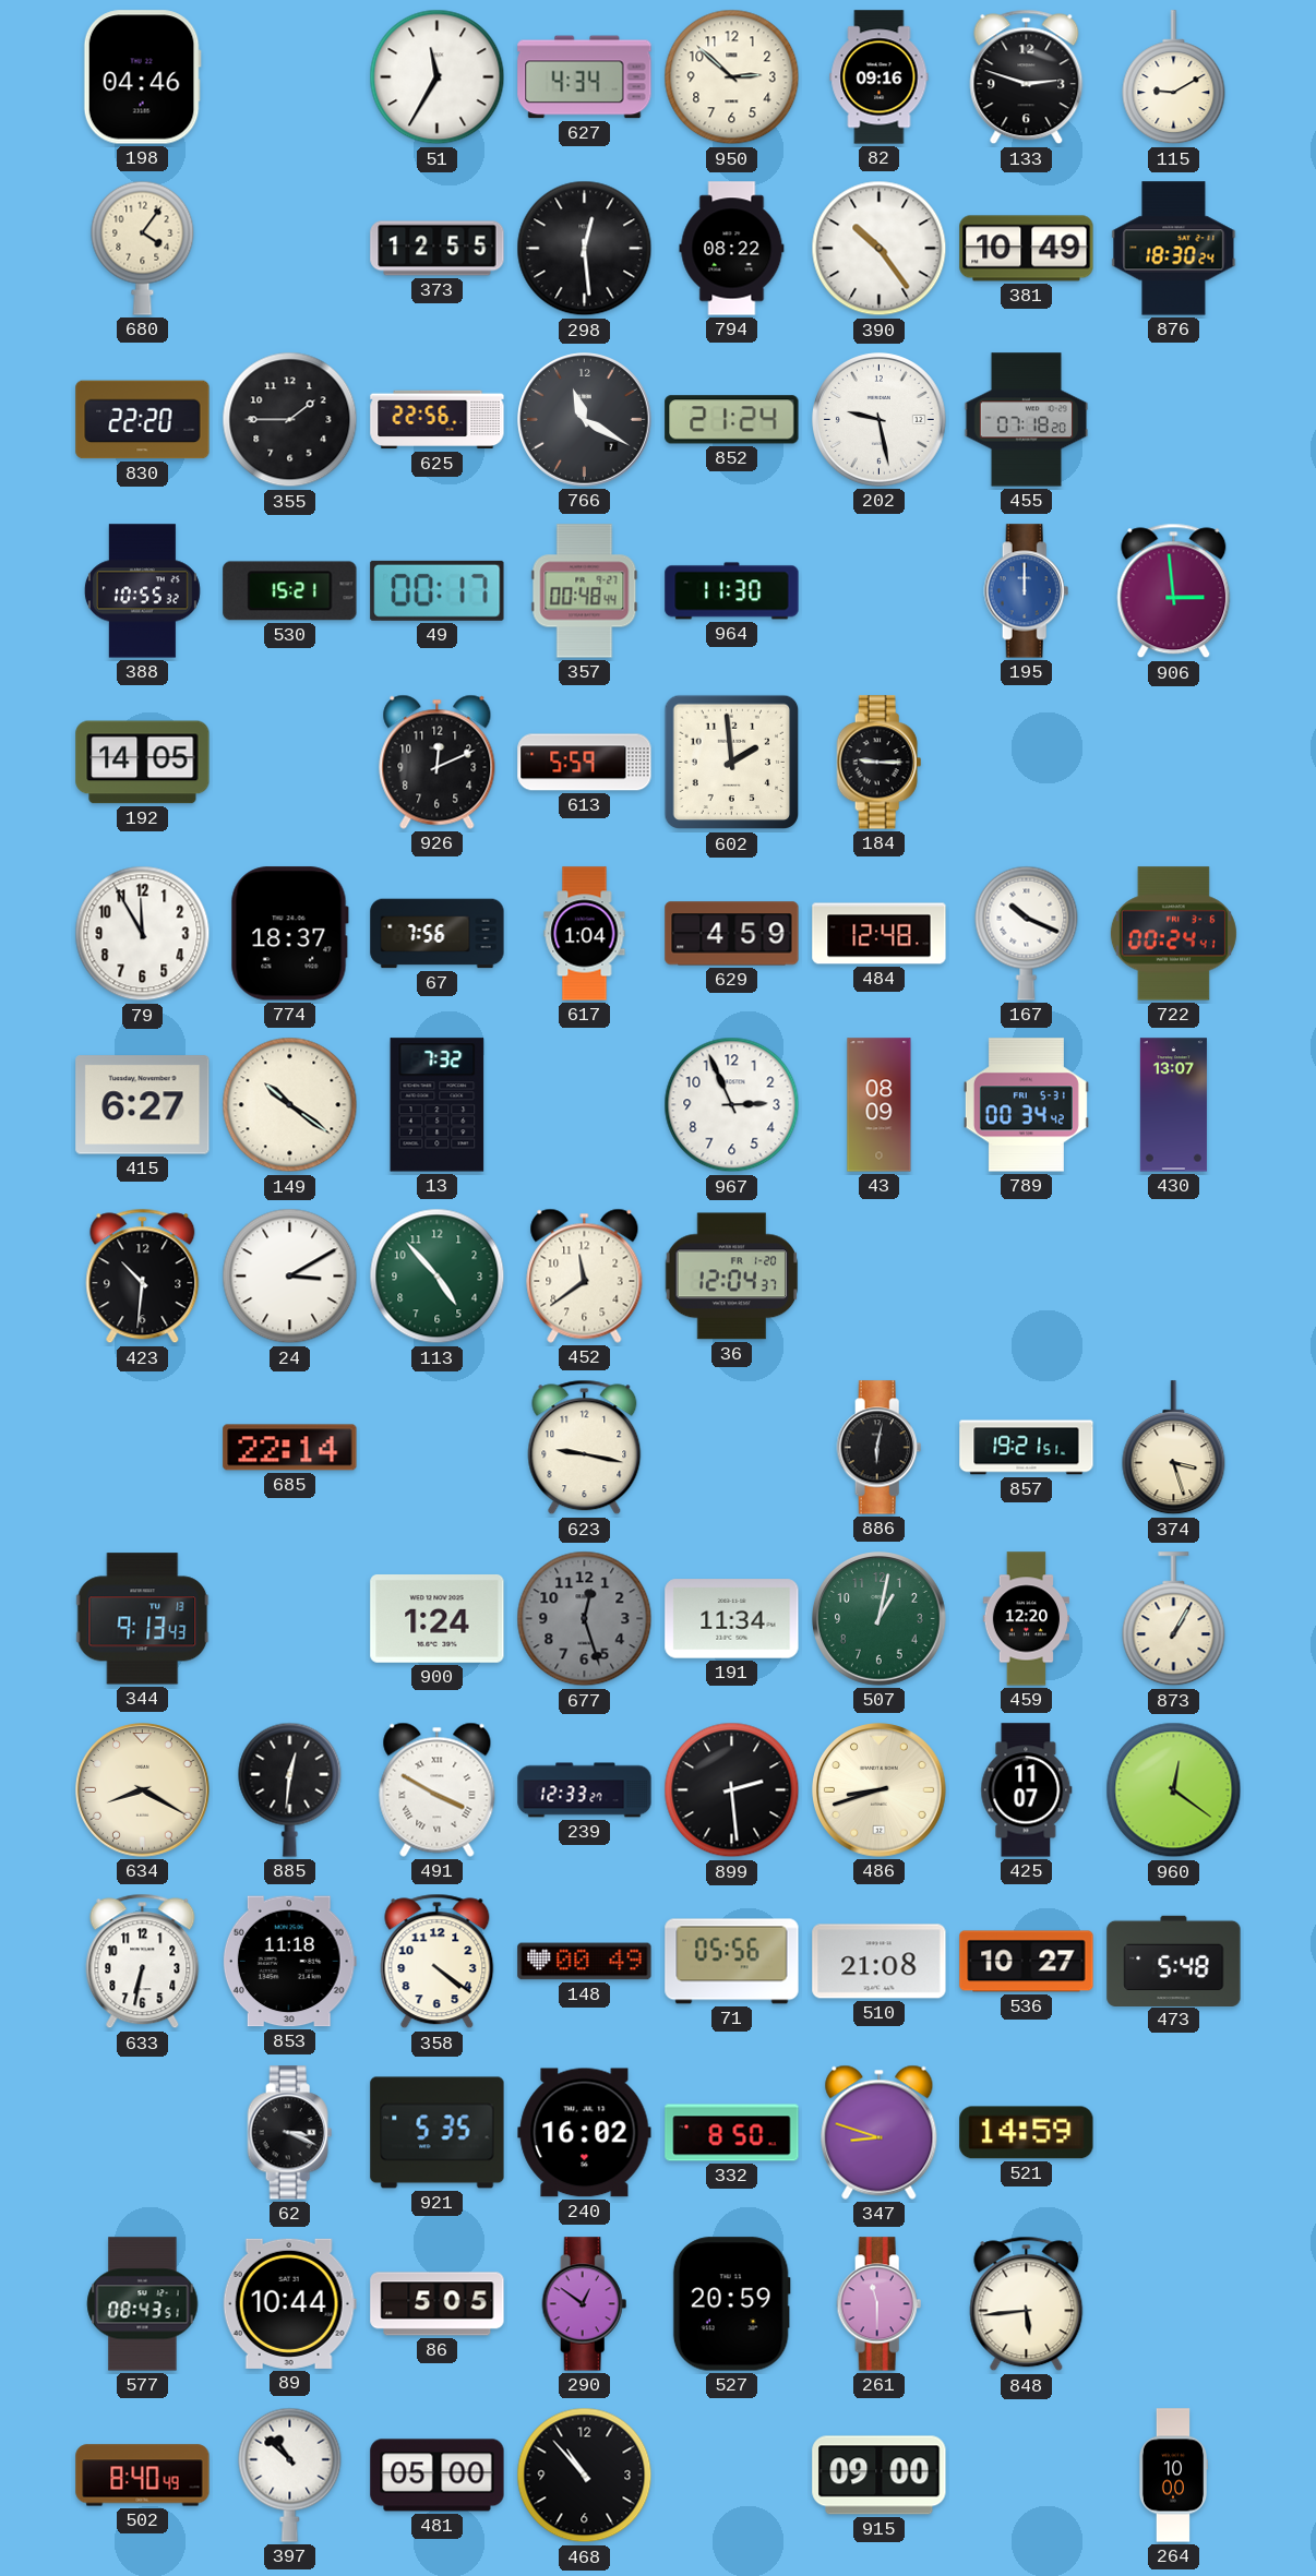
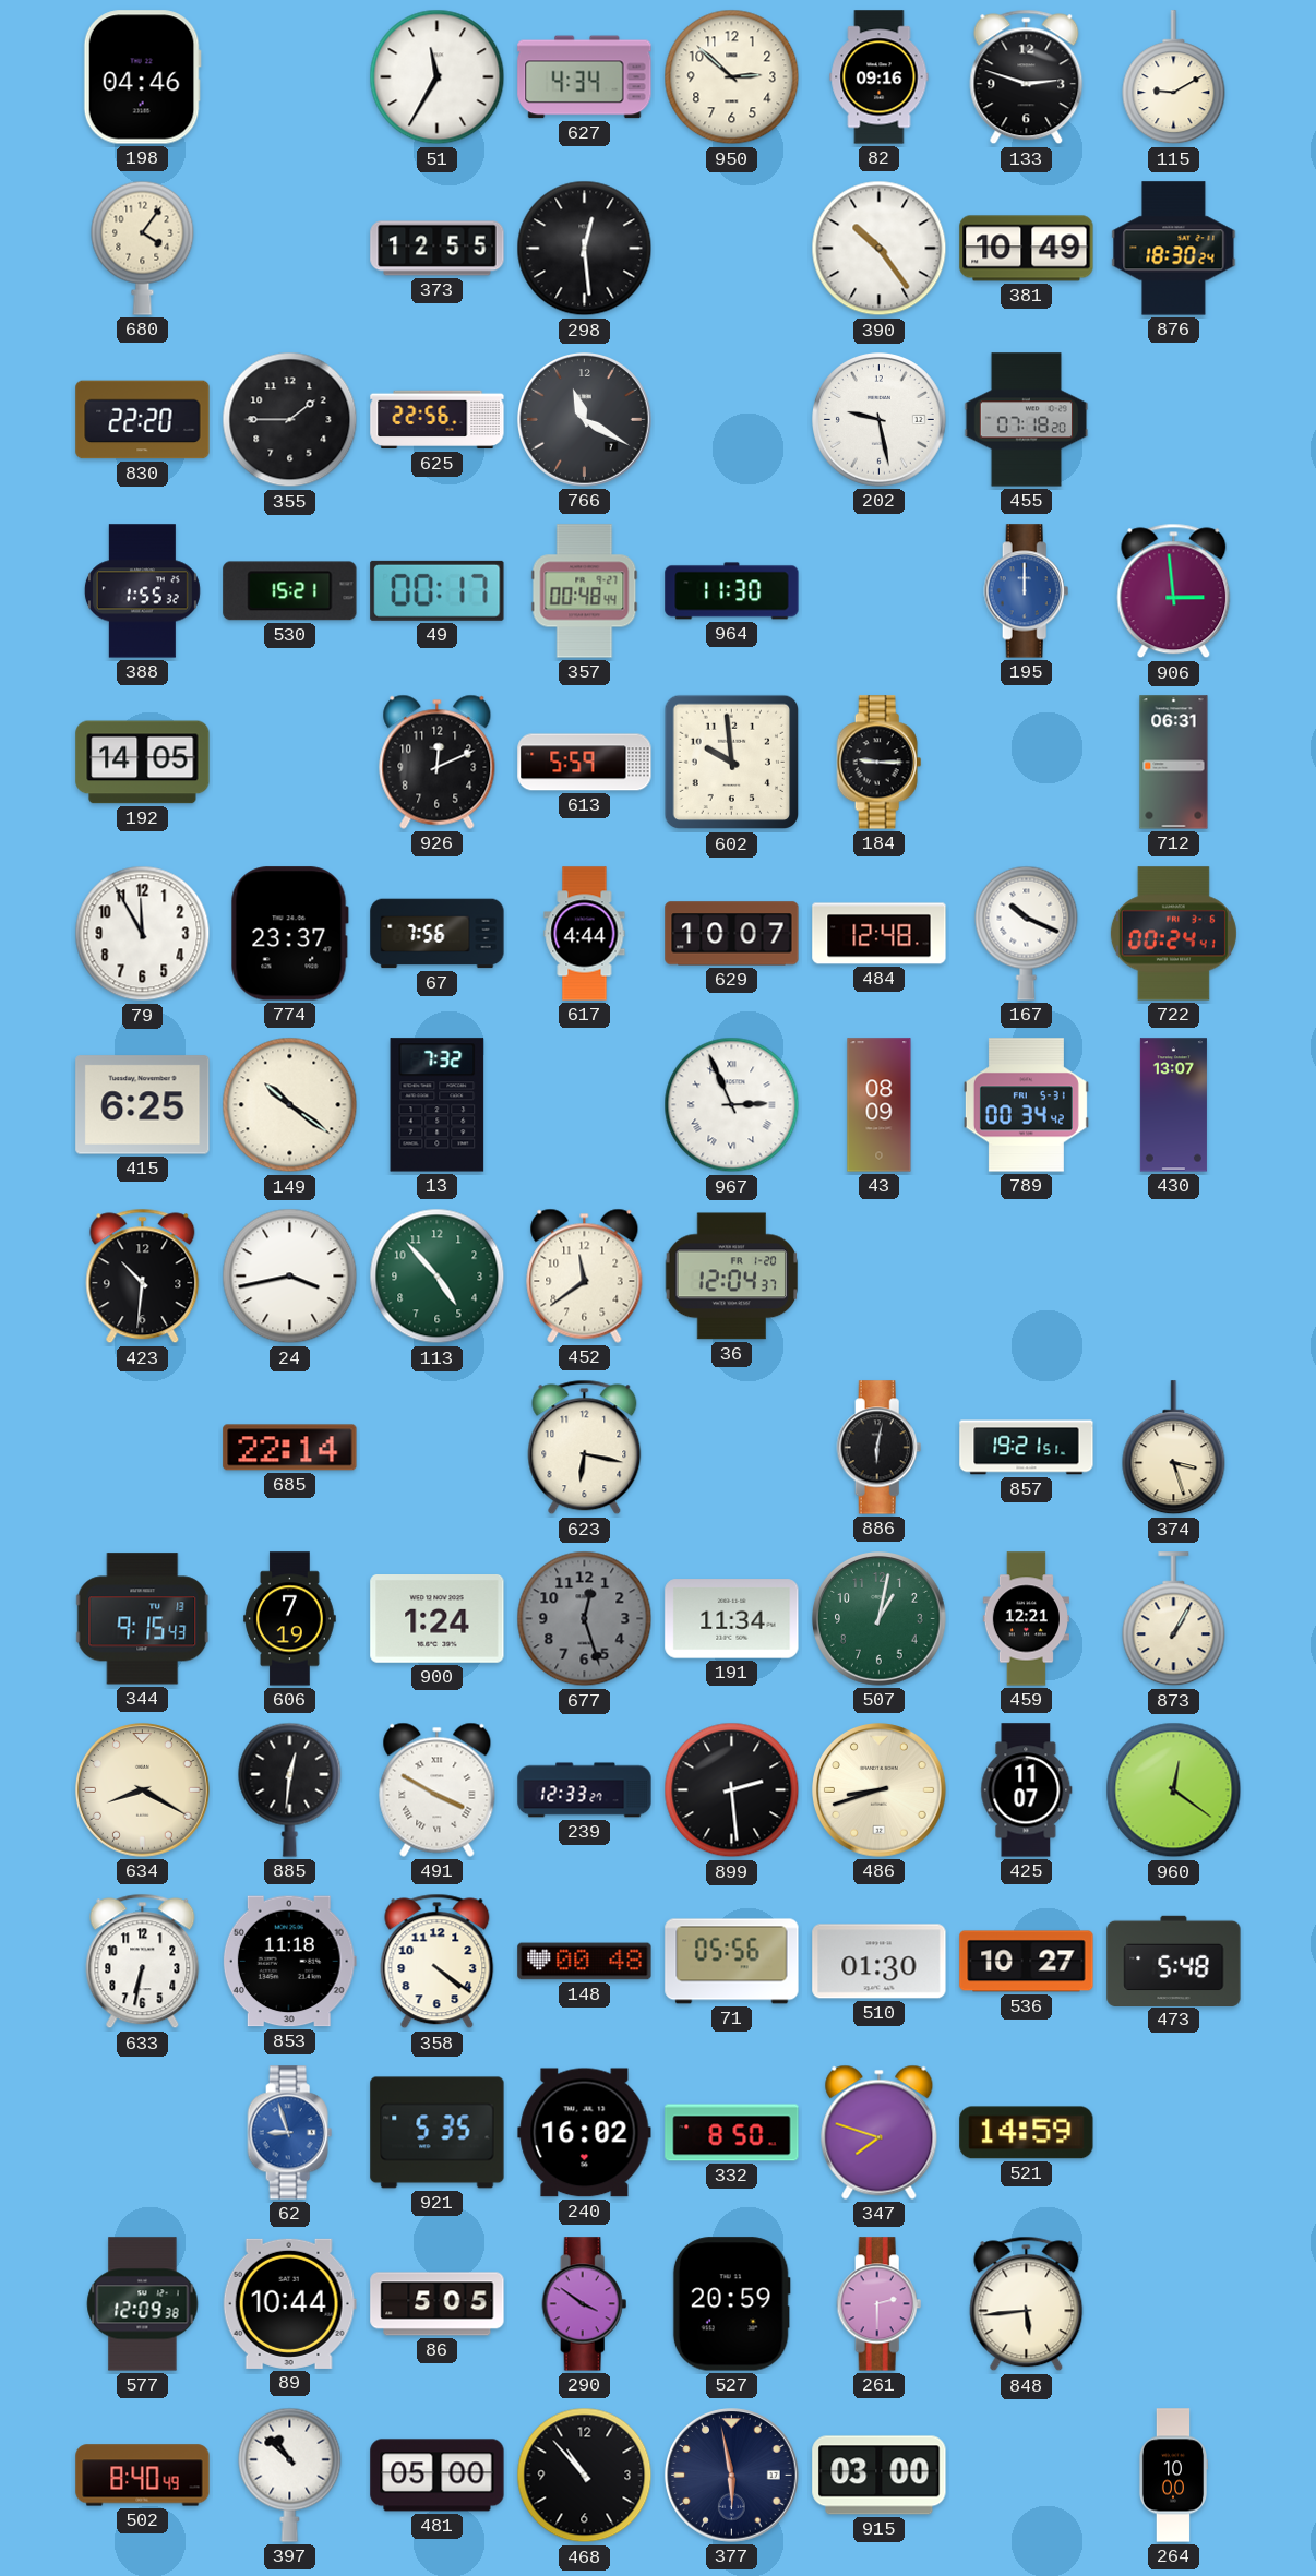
794: 08:22 -> none (732, 249)
852: 21:24 -> none (732, 420)
388: 10:55 -> 1:55 (142, 591)
602: 1:59 -> 9:59 (732, 763)
712: none -> 06:31 (1174, 763)
774: 18:37 -> 23:37 (289, 934)
617: 1:04 -> 4:44 (585, 934)
629: 4:59 -> 10:07 (732, 934)
415: 6:27 -> 6:25 (143, 1105)
967 numerals: Arabic -> Roman (732, 1105)
24: 3:10 -> 3:43 (290, 1277)
623: 9:17 -> 6:17 (585, 1448)
344: 9:13 -> 9:15 (143, 1619)
606: none -> 7:19 (290, 1619)
459: 12:20 -> 12:21 (1026, 1619)
148: 00:49 -> 00:48 (585, 1962)
510: 21:08 -> 01:30 (880, 1962)
62: 3:19 -> 8:57 (290, 2133)
62 dial: black -> blue (290, 2133)
347: 8:48 -> 7:48 (880, 2132)
577: 08:43 -> 12:09 (143, 2304)
290: 12:51 -> 3:51 (585, 2304)
261: 11:30 -> 2:30 (880, 2304)
377: none -> 5:58 (732, 2476)
915: 09:00 -> 03:00 (880, 2476)
